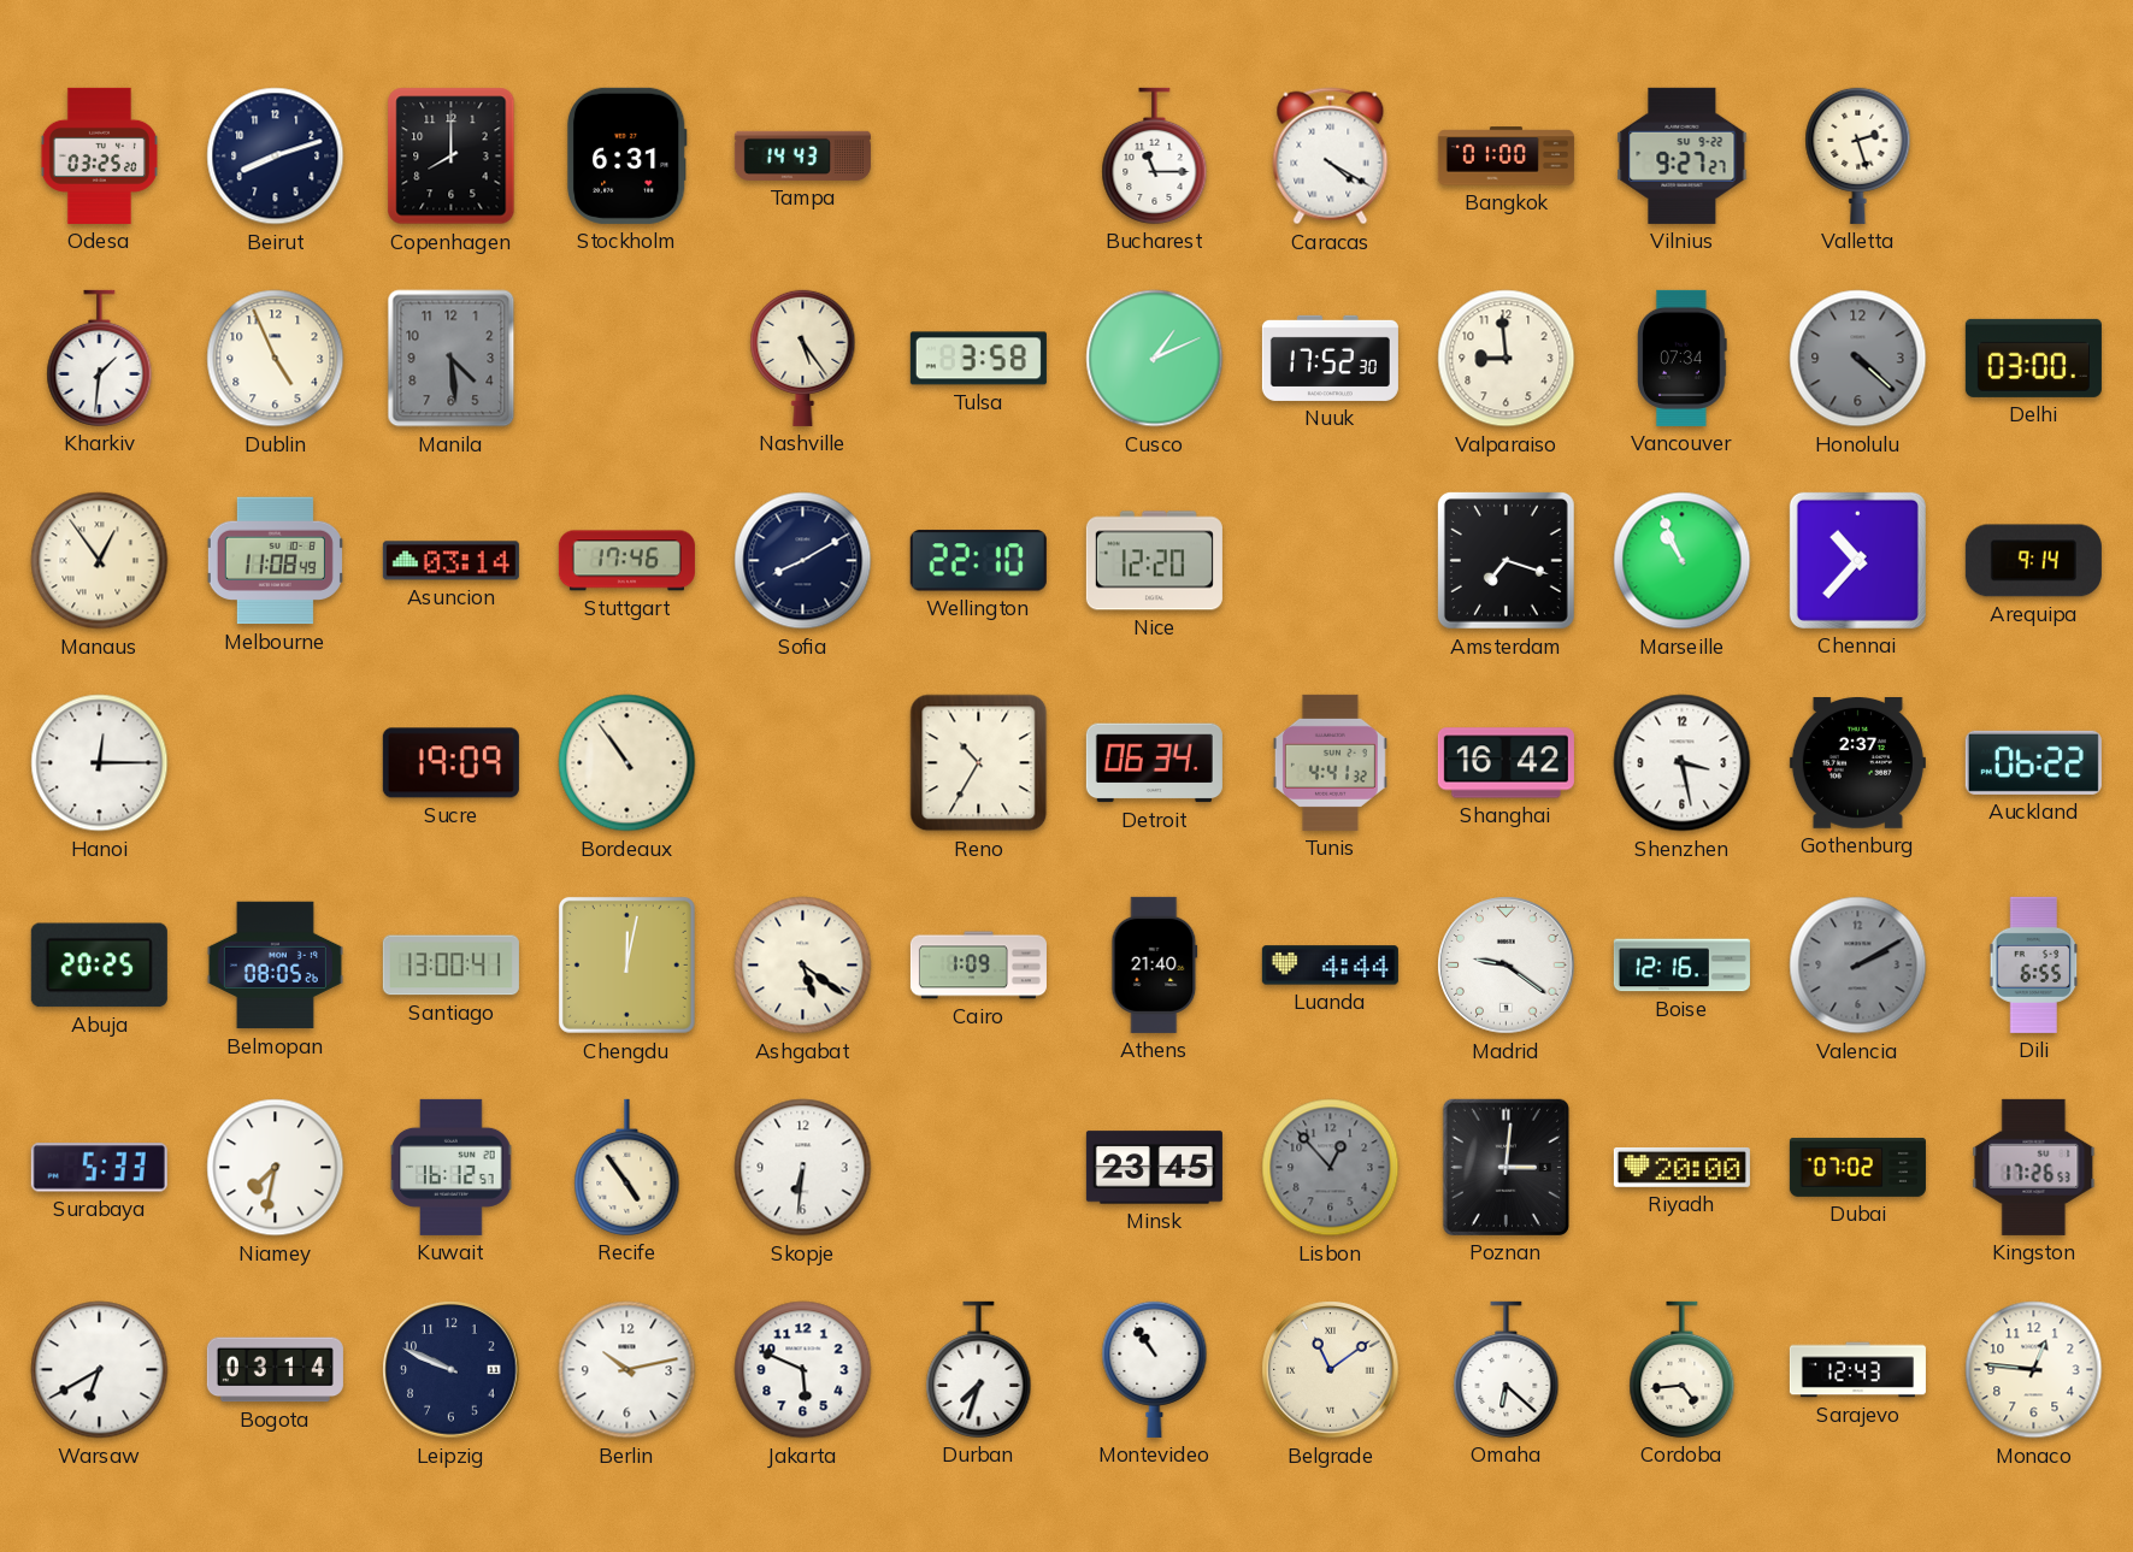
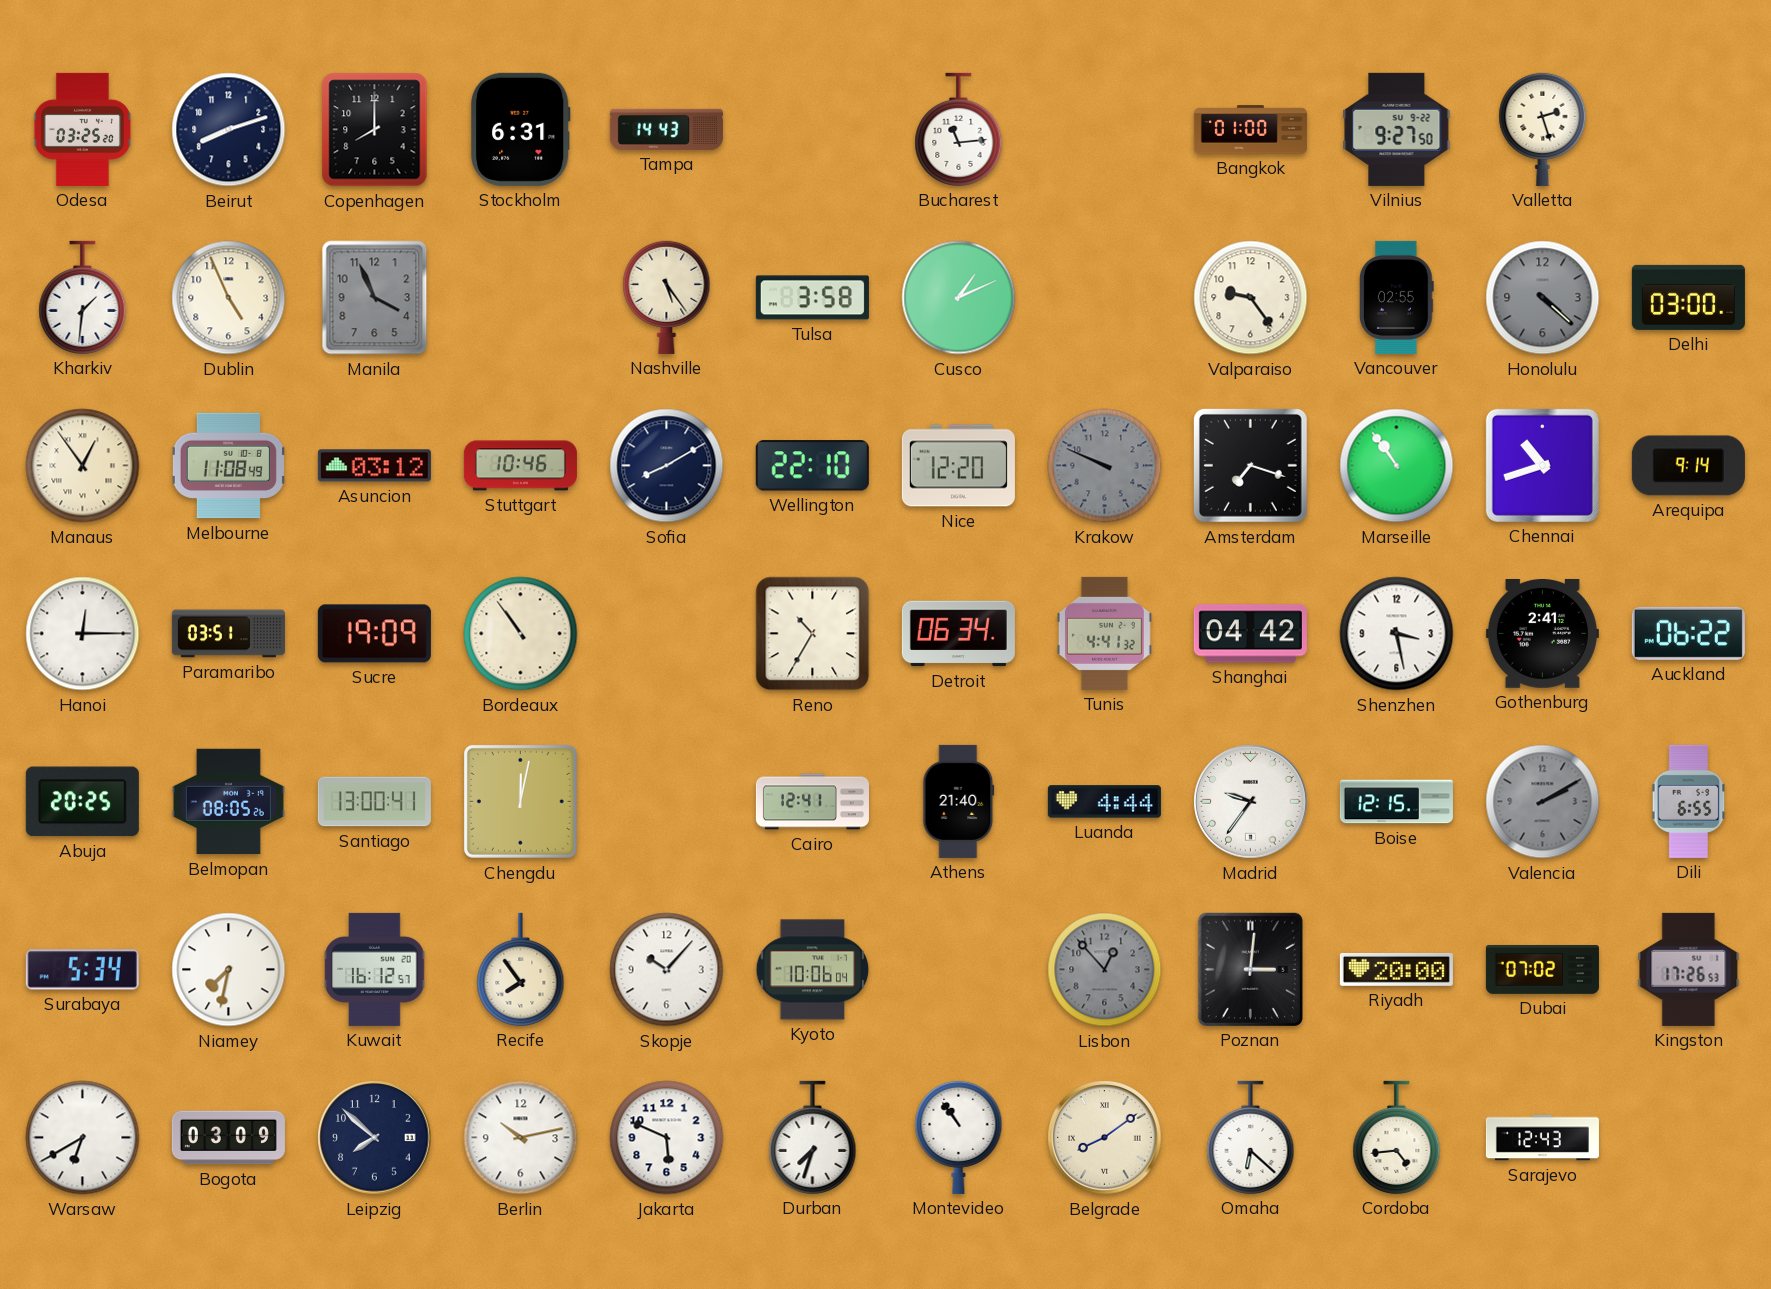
Bucharest: 11:15 -> 11:14 (959, 129)
Caracas: 4:20 -> none (1331, 157)
Vilnius: 9:27:27 -> 9:27:50 (1397, 129)
Manila: 4:29 -> 3:56 (375, 298)
Nuuk: 17:52 -> none (1330, 358)
Valparaiso: 8:59 -> 9:24 (1251, 298)
Vancouver: 07:34 -> 02:55 (1397, 297)
Asuncion: 03:14 -> 03:12 (374, 466)
Stuttgart: 17:46 -> 10:46 (520, 466)
Krakow: none -> 9:49 (1105, 466)
Marseille: 10:56 -> 10:54 (1397, 466)
Chennai: 10:37 -> 10:42 (1542, 465)
Paramaribo: none -> 03:51 (228, 634)
Shanghai: 16:42 -> 04:42 (1250, 634)
Gothenburg: 2:37 -> 2:41 (1542, 634)
Ashgabat: 5:21 -> none (803, 966)
Cairo: 1:09 -> 12:41 (812, 802)
Madrid: 9:21 -> 9:36 (1251, 802)
Boise: 12:16 -> 12:15 (1396, 802)
Surabaya: 5:33 -> 5:34 (82, 970)
Recife: 4:54 -> 7:54 (521, 969)
Skopje: 6:31 -> 10:07 (667, 970)
Kyoto: none -> 10:06 (813, 970)
Minsk: 23:45 -> none (1154, 1168)
Bogota: 03:14 -> 03:09 (228, 1138)
Leipzig: 9:49 -> 7:52 (375, 1138)
Belgrade: 11:09 -> 8:09 (1105, 1138)
Monaco: 12:46 -> none (2034, 1370)
